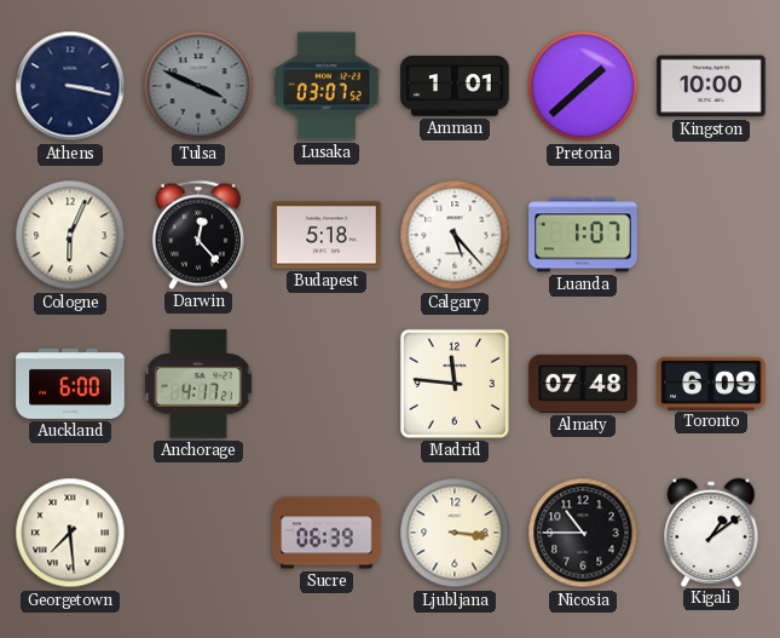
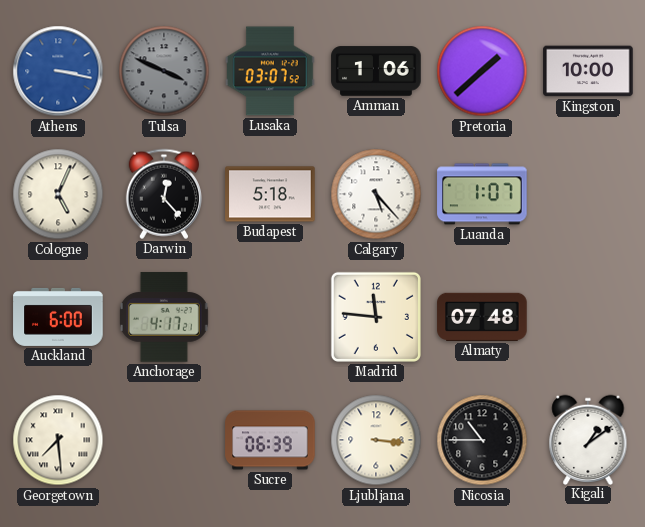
Athens dial: navy -> blue (58, 71)
Amman: 1:01 -> 1:06 (376, 71)
Cologne: 6:04 -> 5:04 (58, 194)
Toronto: 6:09 -> none (711, 383)
